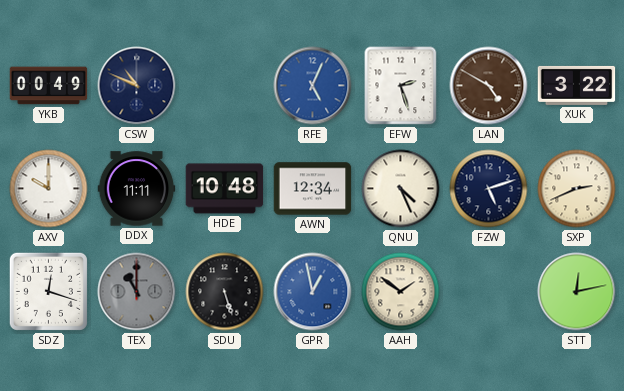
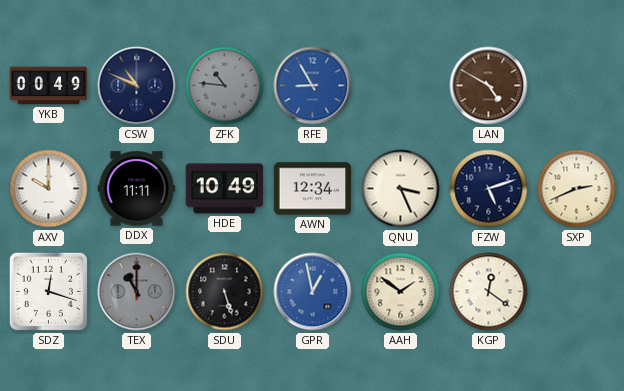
ZFK: none -> 10:46 (225, 86)
RFE: 5:04 -> 8:55 (313, 86)
EFW: 2:27 -> none (401, 86)
XUK: 3:22 -> none (577, 85)
HDE: 10:48 -> 10:49 (225, 189)
QNU: 4:26 -> 3:26 (401, 189)
KGP: none -> 12:21 (489, 292)
STT: 12:13 -> none (577, 292)
